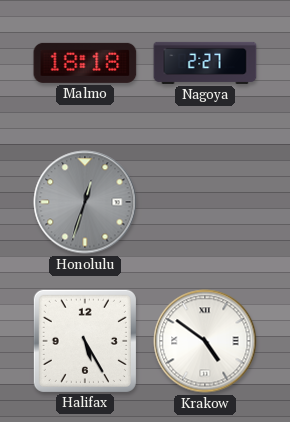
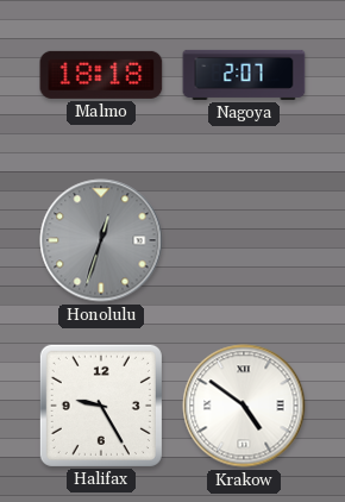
Nagoya: 2:27 -> 2:07 (244, 75)
Halifax: 5:25 -> 9:25 (101, 406)
